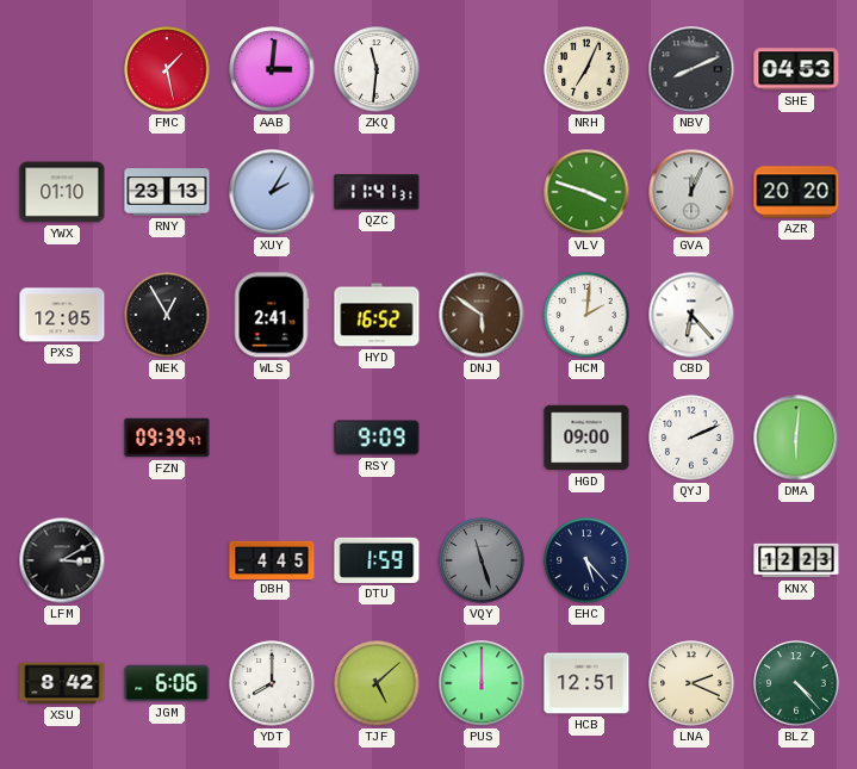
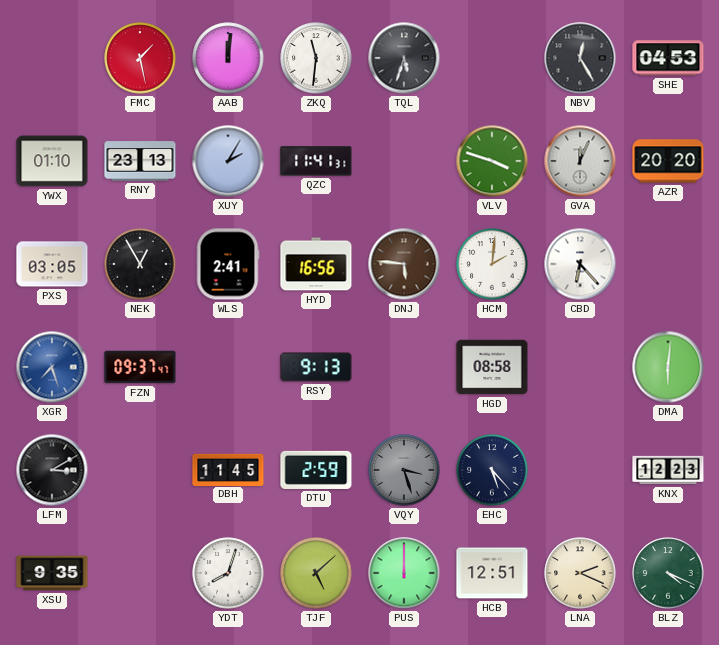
AAB: 3:01 -> 12:01 (228, 58)
TQL: none -> 5:33 (404, 58)
NRH: 7:04 -> none (586, 69)
NBV: 8:11 -> 12:25 (580, 58)
PXS: 12:05 -> 03:05 (52, 264)
HYD: 16:52 -> 16:56 (316, 264)
DNJ: 5:51 -> 5:46 (404, 264)
XGR: none -> 7:27 (52, 367)
FZN: 09:39 -> 09:37 (140, 367)
RSY: 9:09 -> 9:13 (316, 367)
HGD: 09:00 -> 08:58 (492, 367)
QYJ: 2:11 -> none (691, 438)
DBH: 4:45 -> 11:45 (228, 469)
DTU: 1:59 -> 2:59 (316, 470)
VQY: 11:27 -> 3:27 (404, 470)
XSU: 8:42 -> 9:35 (52, 573)
JGM: 6:06 -> none (167, 683)
YDT: 8:00 -> 8:03 (228, 573)
BLZ: 4:23 -> 4:19 (668, 573)
